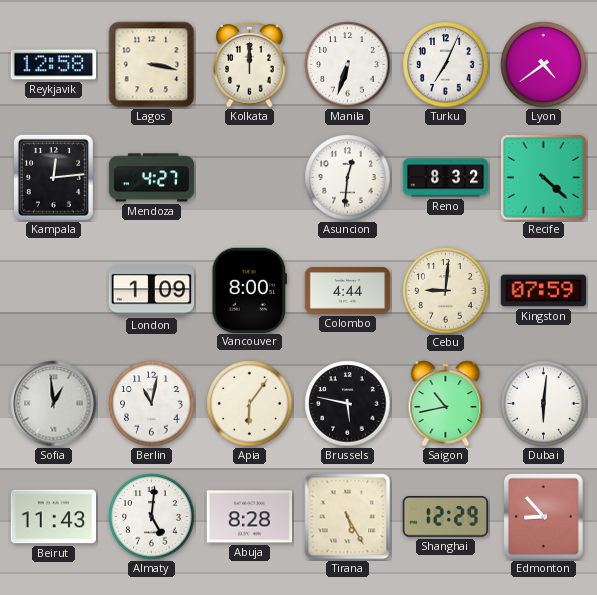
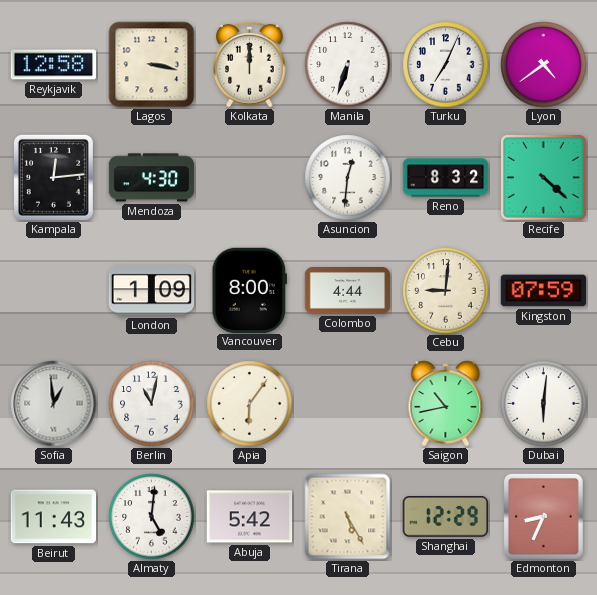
Mendoza: 4:27 -> 4:30 (152, 178)
Brussels: 5:47 -> none (348, 404)
Abuja: 8:28 -> 5:42 (250, 517)
Edmonton: 8:53 -> 8:34 (543, 516)
